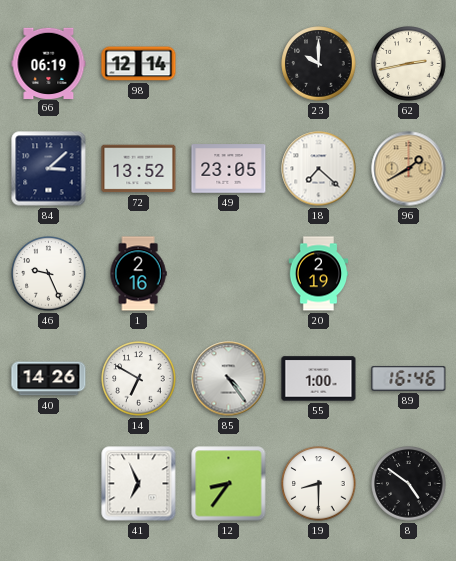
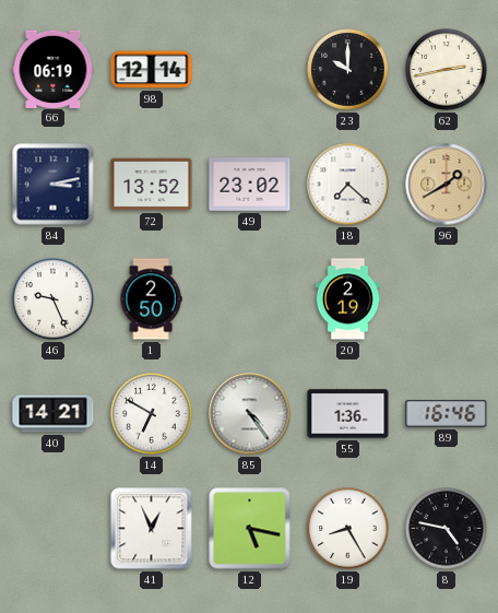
84: 3:08 -> 3:13 (54, 185)
49: 23:05 -> 23:02 (250, 185)
1: 2:16 -> 2:50 (151, 299)
40: 14:26 -> 14:21 (54, 414)
55: 1:00 -> 1:36 (348, 414)
41: 6:56 -> 12:56 (152, 529)
12: 8:36 -> 5:17 (250, 529)
19: 8:30 -> 8:25 (348, 529)
8: 4:51 -> 4:47 (447, 529)
